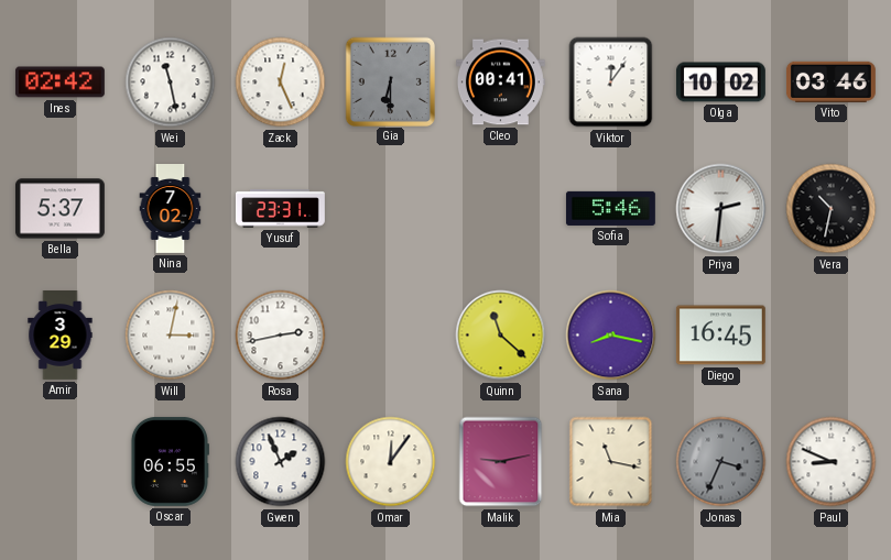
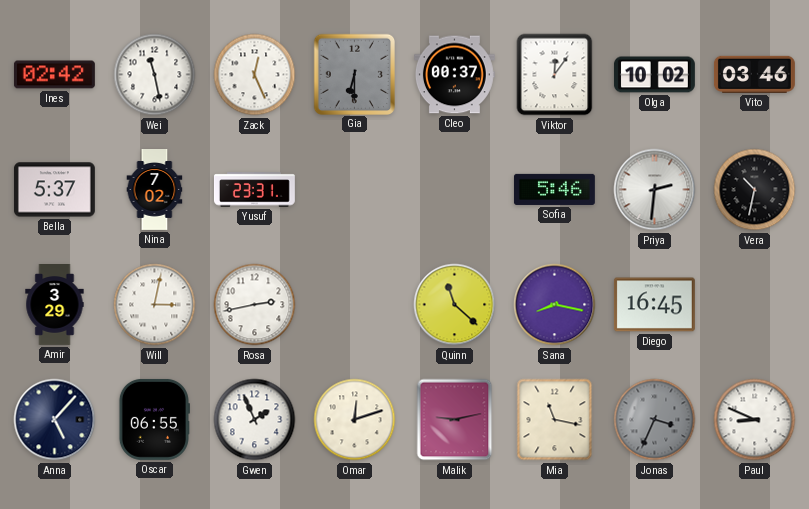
Cleo: 00:41 -> 00:37 (454, 75)
Anna: none -> 5:07 (55, 420)
Omar: 12:06 -> 12:12 (355, 420)
